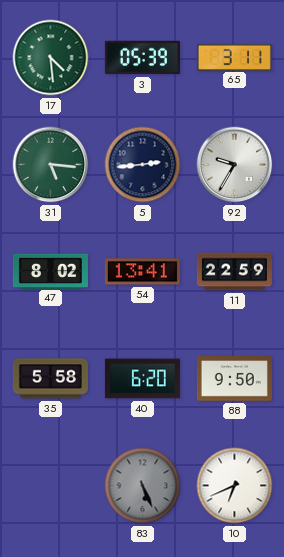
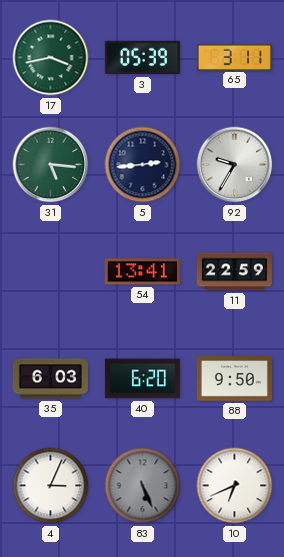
17: 4:29 -> 3:43 (51, 58)
47: 8:02 -> none (50, 271)
35: 5:58 -> 6:03 (50, 379)
4: none -> 3:04 (51, 486)
